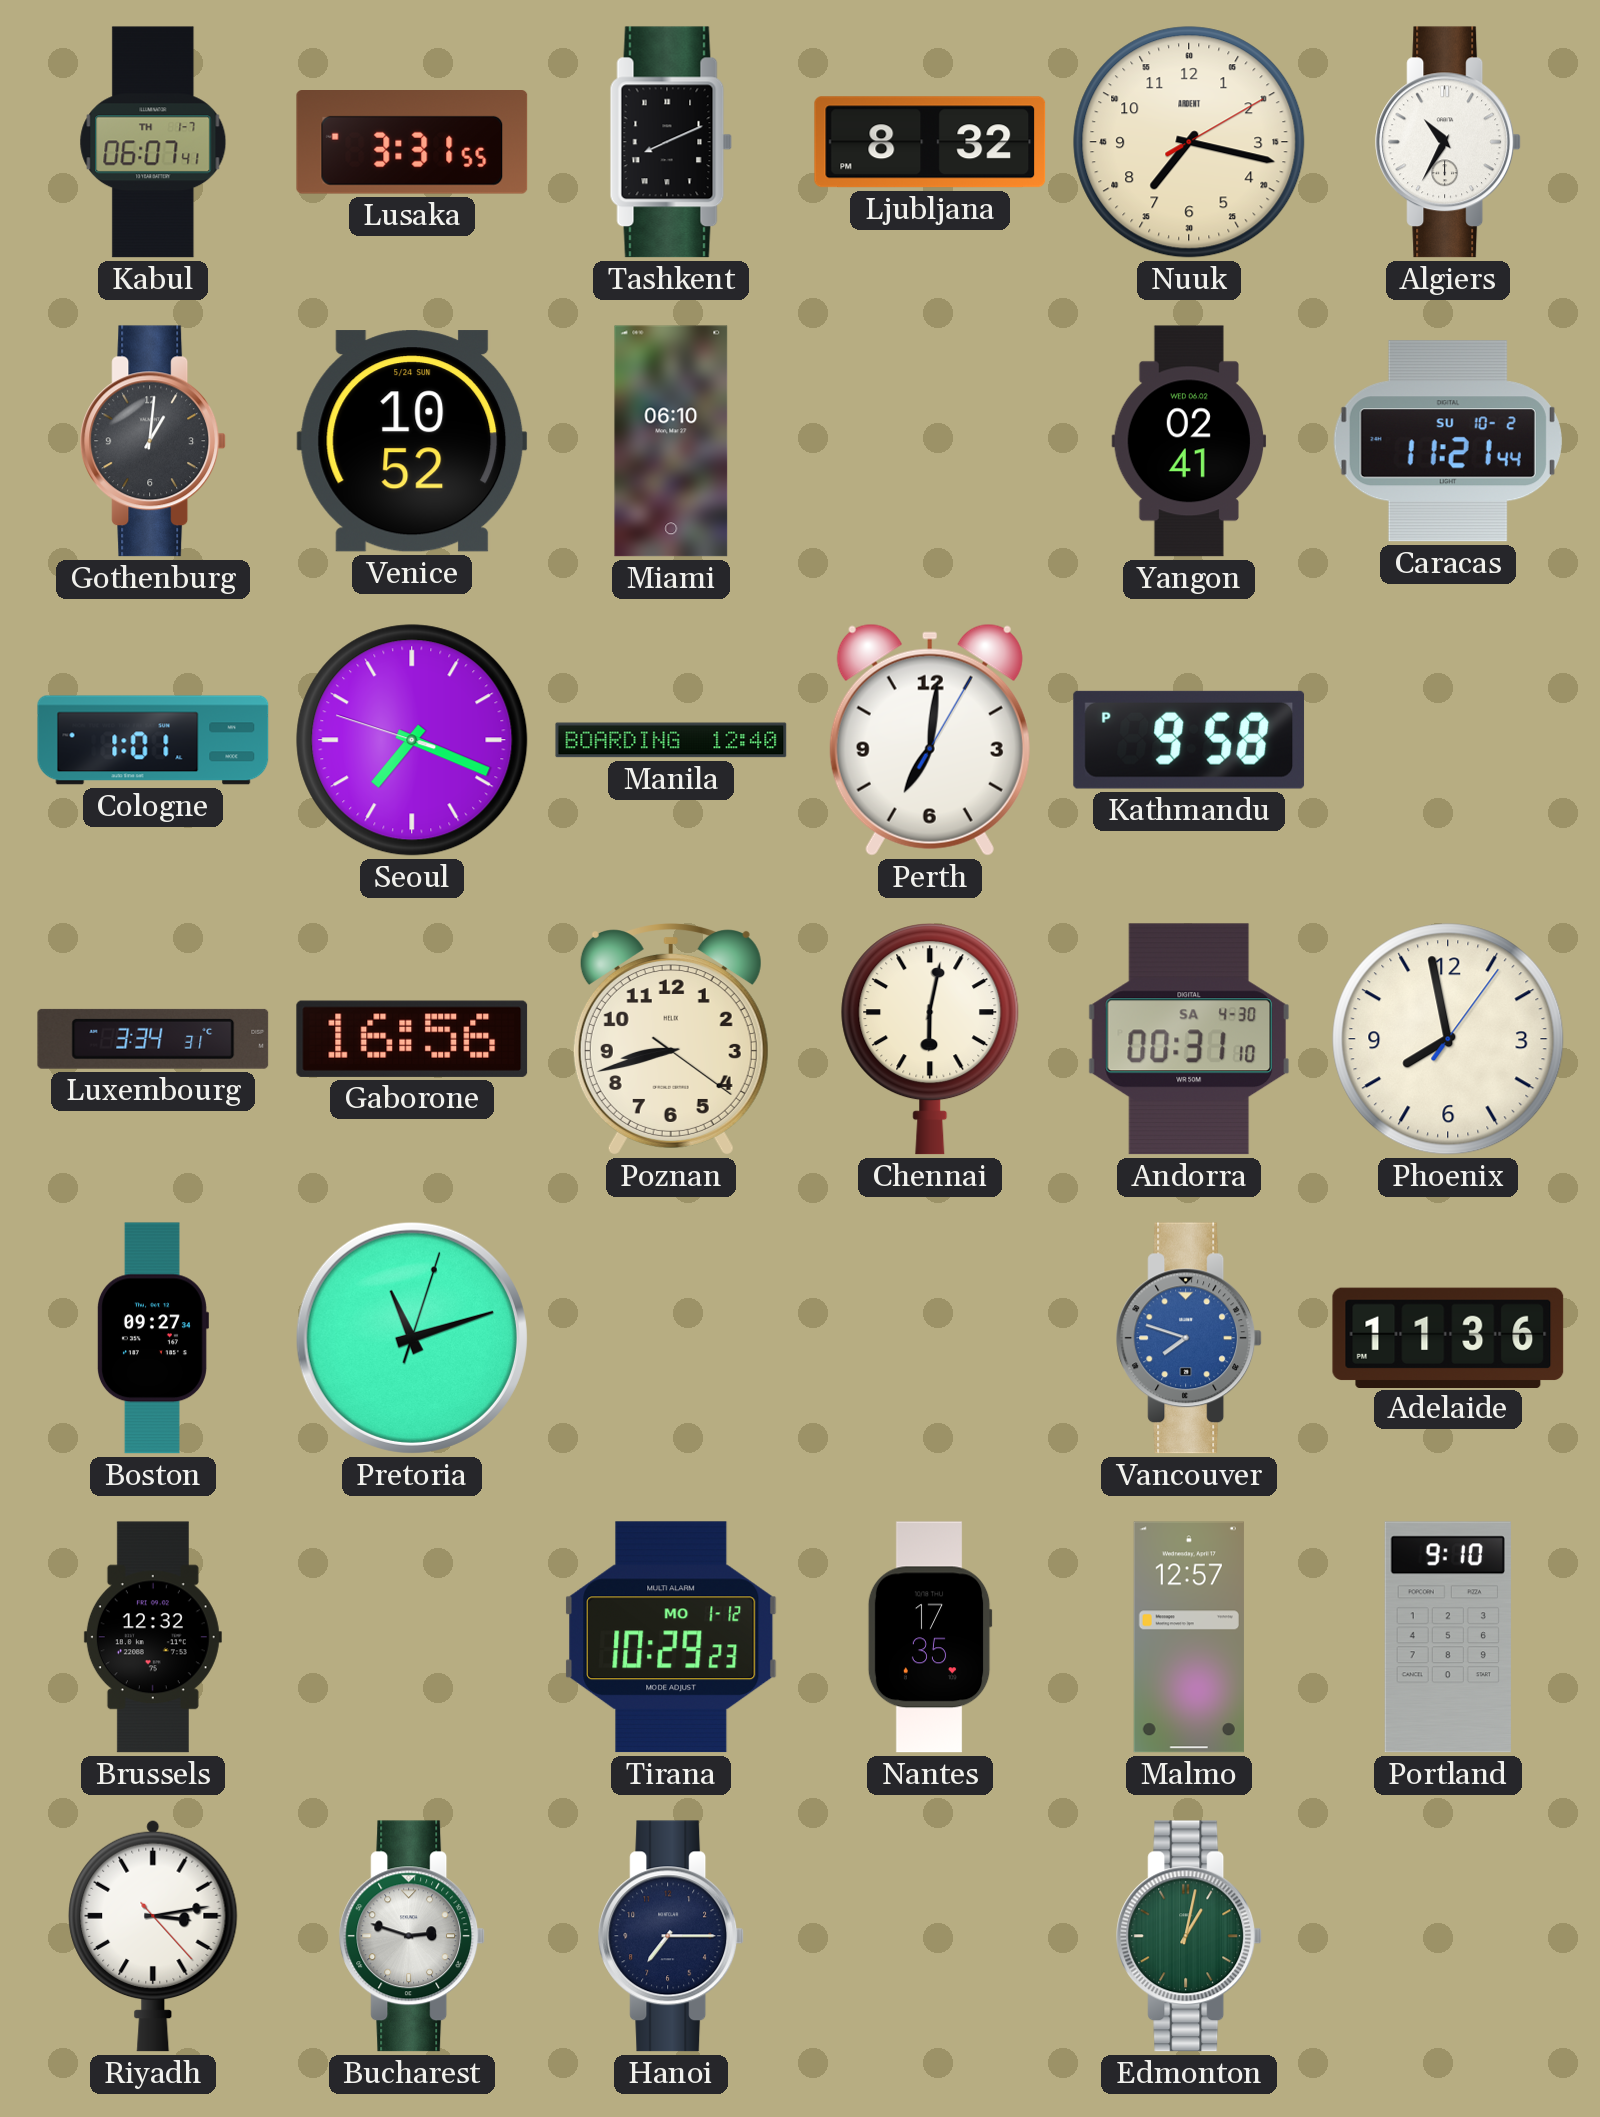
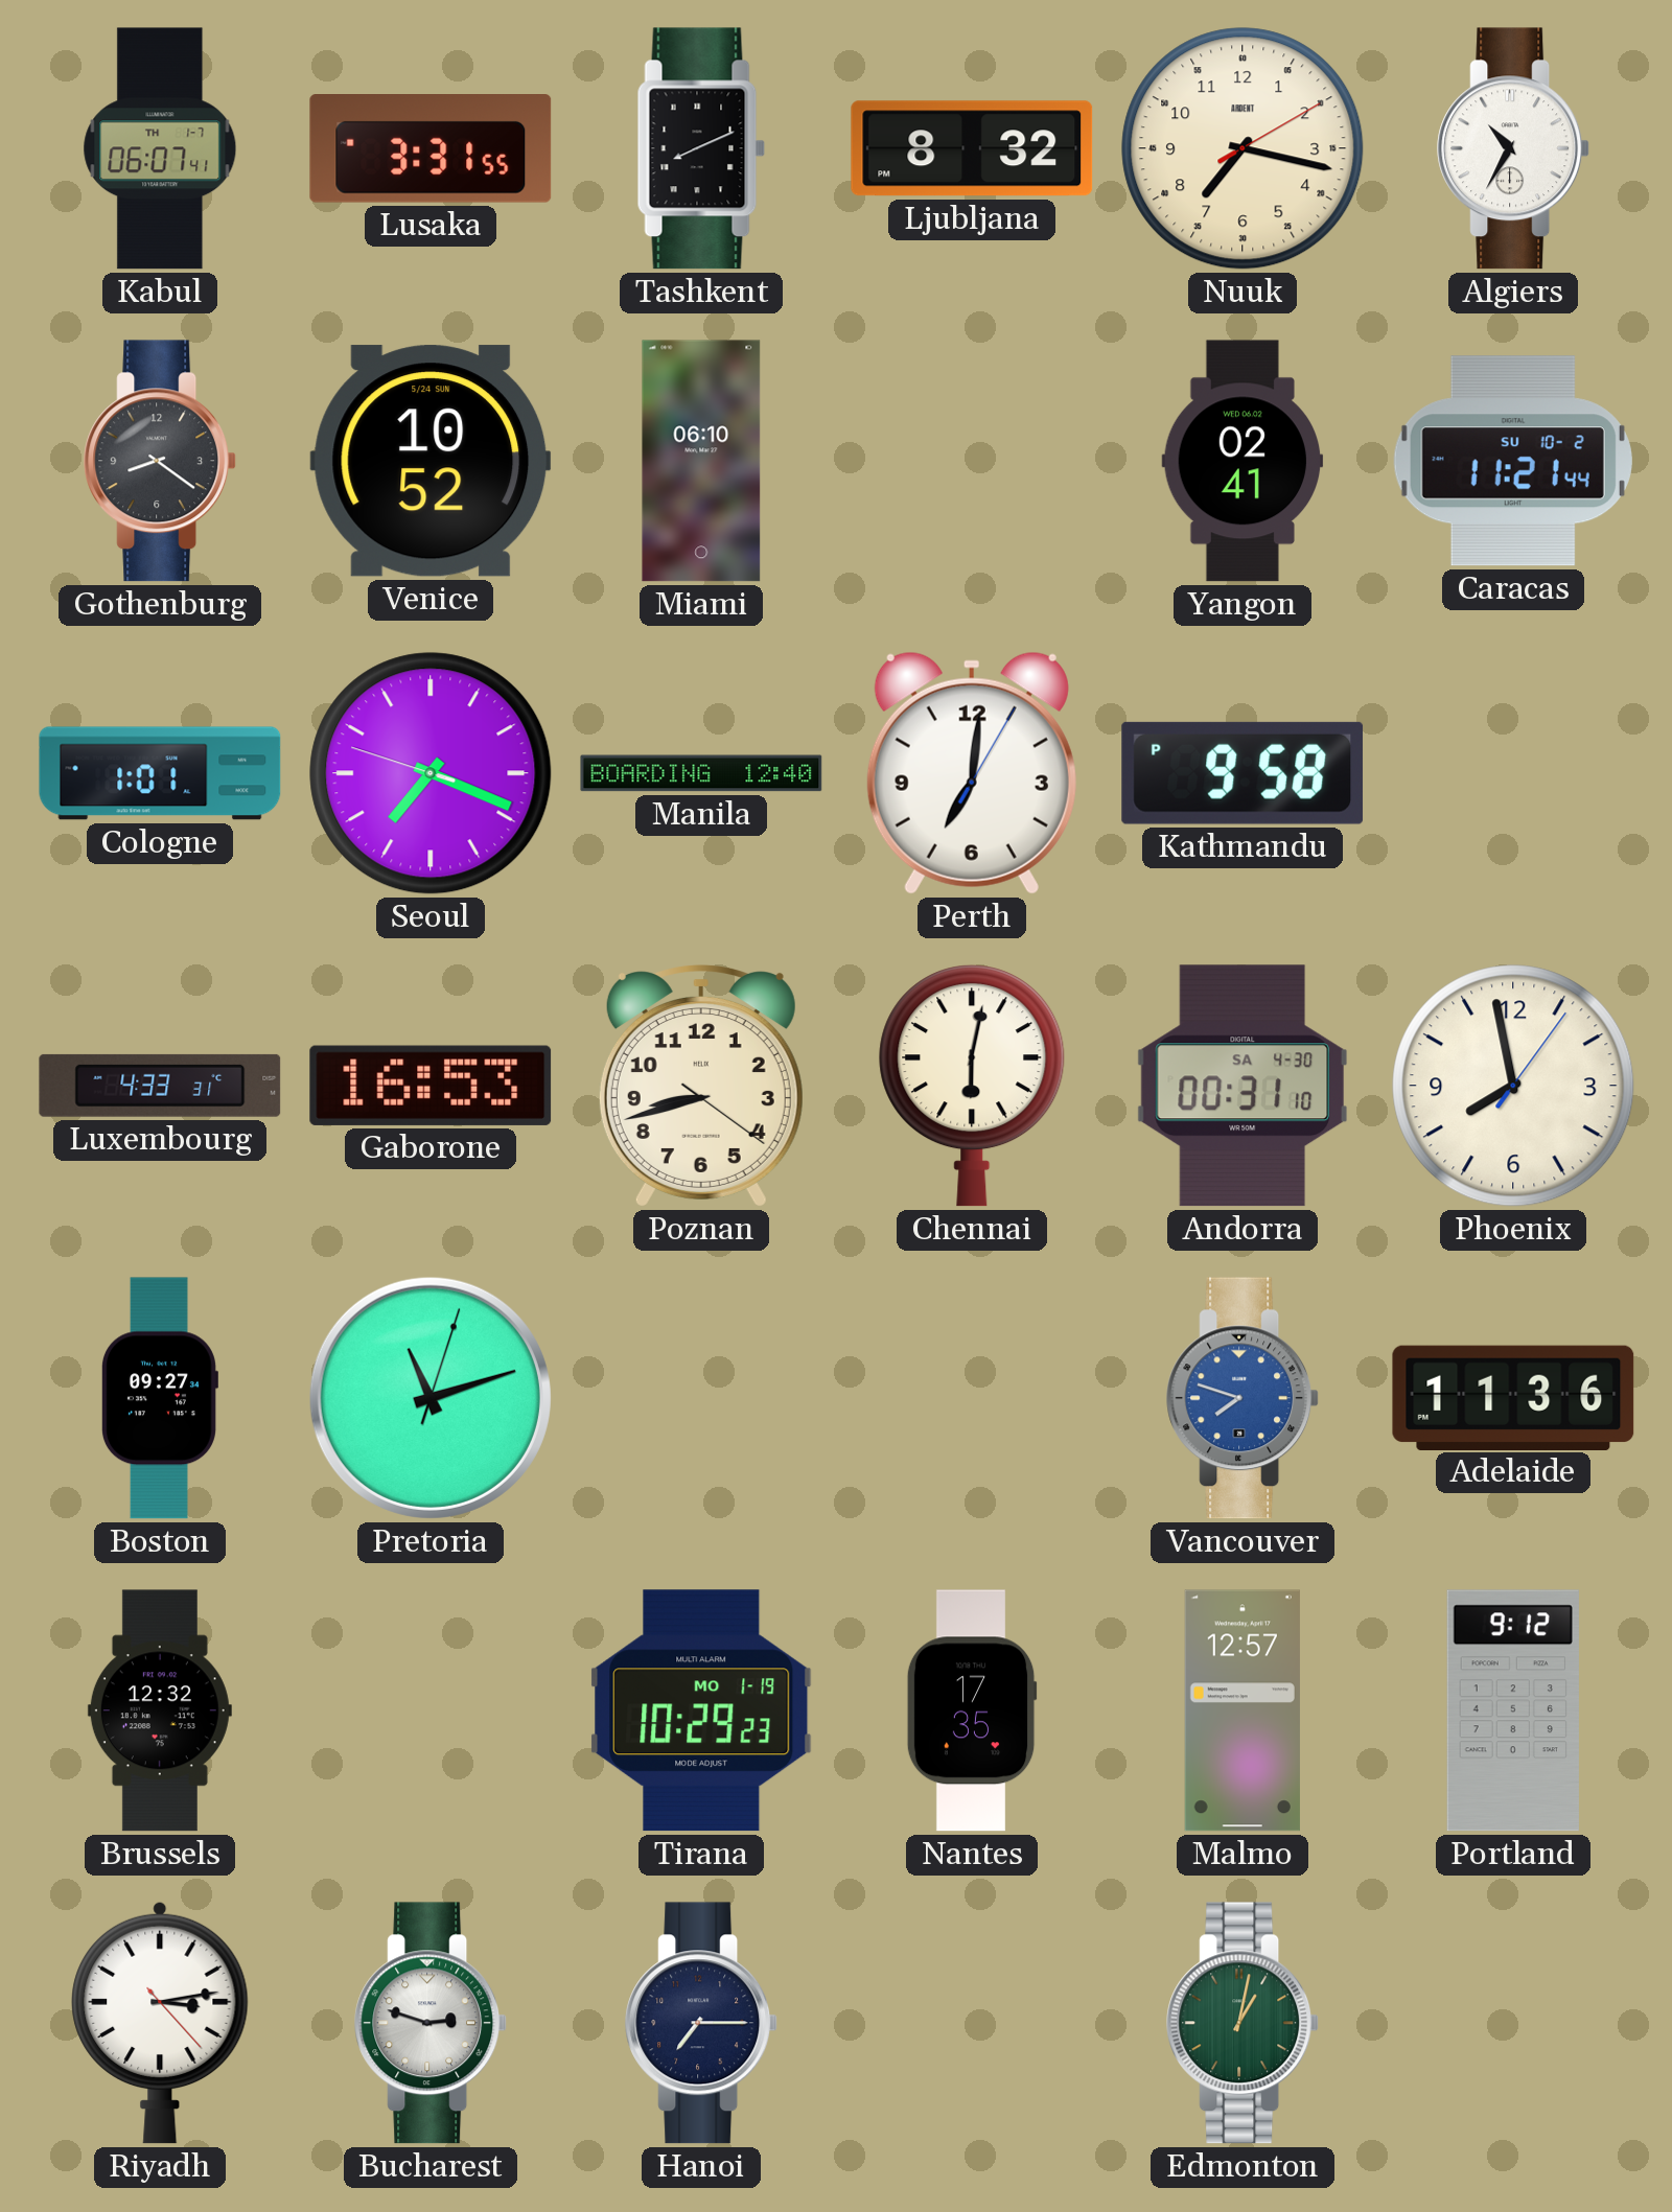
Gothenburg: 1:01 -> 8:21 (161, 461)
Luxembourg: 3:34 -> 4:33 (160, 1086)
Gaborone: 16:56 -> 16:53 (431, 1086)
Tirana date: MO 1-12 -> MO 1-19 (701, 1710)
Portland: 9:10 -> 9:12 (1513, 1710)
